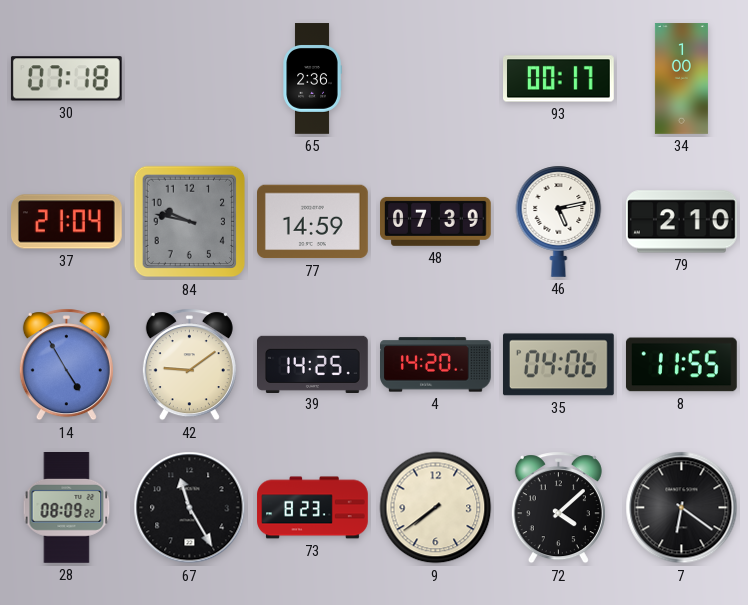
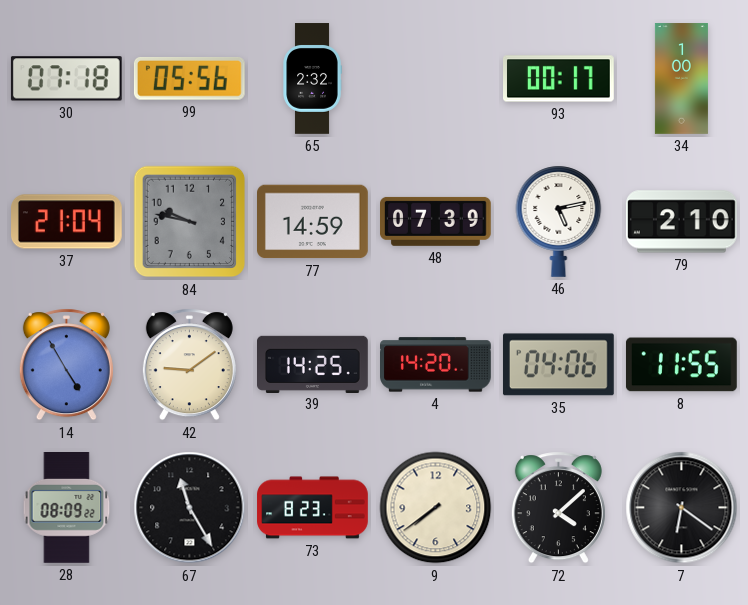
99: none -> 05:56 (189, 78)
65: 2:36 -> 2:32 (312, 79)
